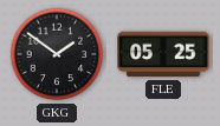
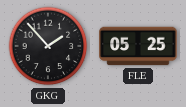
GKG: 1:51 -> 1:53 (48, 46)
